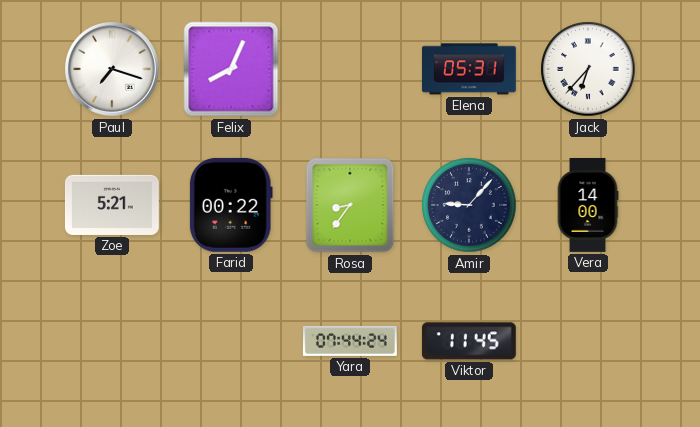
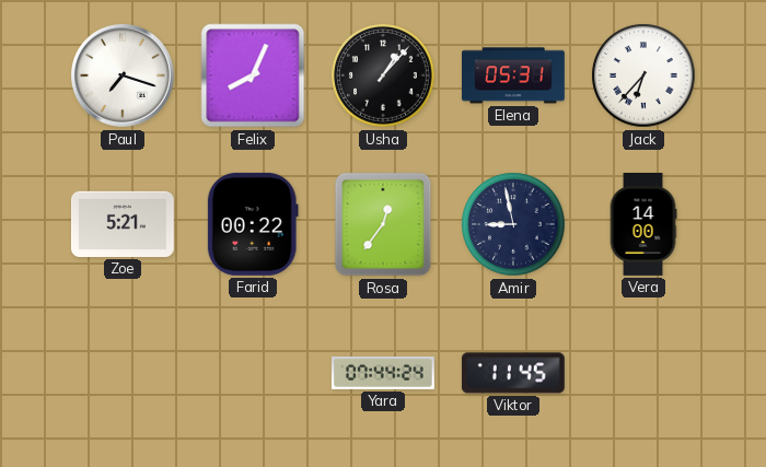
Usha: none -> 1:07 (383, 75)
Rosa: 8:36 -> 12:36 (383, 224)
Amir: 9:07 -> 8:58 (513, 224)
